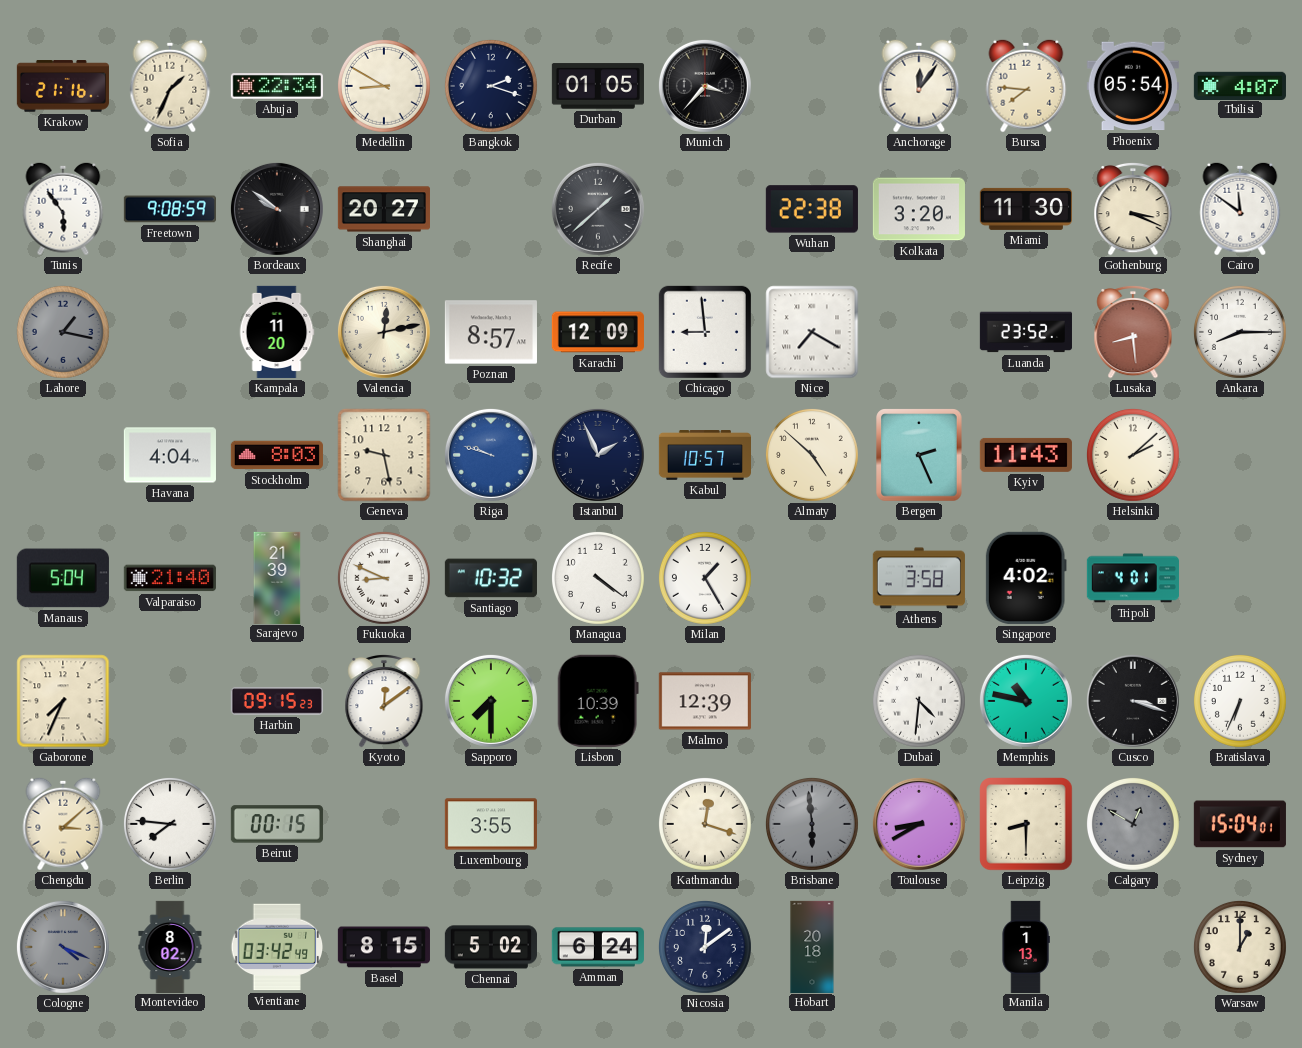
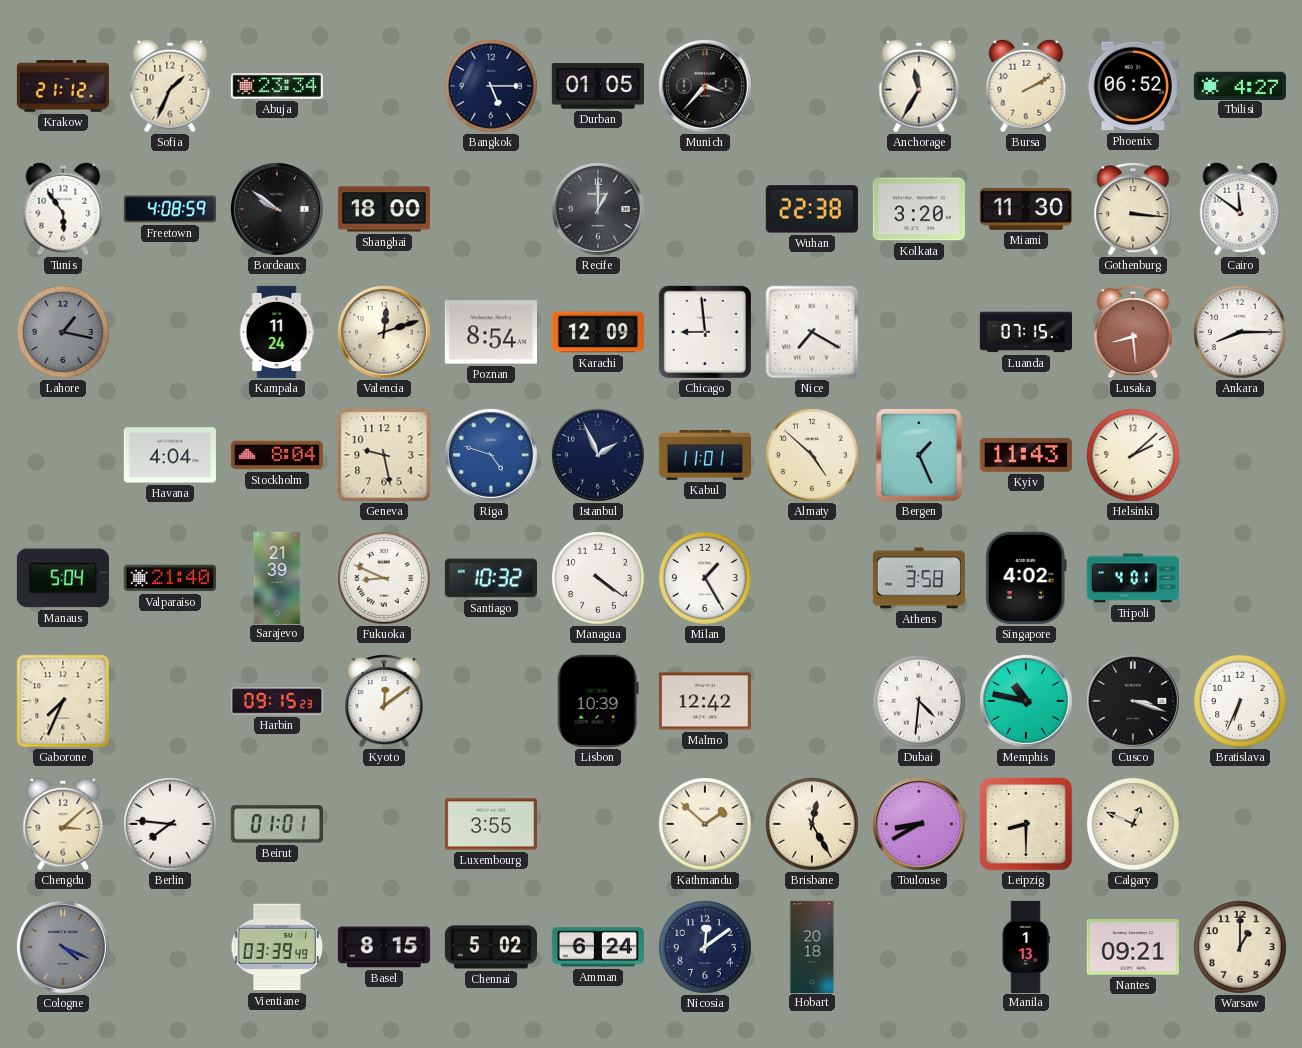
Krakow: 21:16 -> 21:12 (63, 86)
Abuja: 22:34 -> 23:34 (277, 86)
Medellin: 8:50 -> none (384, 86)
Bangkok: 2:18 -> 5:15 (491, 86)
Anchorage: 12:06 -> 11:35 (919, 86)
Bursa: 7:46 -> 2:10 (1026, 86)
Phoenix: 05:54 -> 06:52 (1133, 86)
Tbilisi: 4:07 -> 4:27 (1240, 85)
Freetown: 9:08 -> 4:08 (170, 209)
Shanghai: 20:27 -> 18:00 (384, 209)
Recife: 1:38 -> 1:00 (598, 209)
Gothenburg: 3:19 -> 3:16 (1133, 209)
Kampala: 11:20 -> 11:24 (277, 332)
Valencia: 12:13 -> 12:12 (384, 332)
Poznan: 8:57 -> 8:54 (491, 332)
Luanda: 23:52 -> 07:15 (1026, 332)
Stockholm: 8:03 -> 8:04 (277, 455)
Riga: 9:48 -> 4:48 (491, 455)
Kabul: 10:57 -> 11:01 (704, 455)
Bergen: 2:26 -> 1:26 (919, 455)
Sapporo: 7:30 -> none (491, 701)
Malmo: 12:39 -> 12:42 (705, 701)
Beirut: 00:15 -> 01:01 (277, 824)
Kathmandu: 12:18 -> 1:52 (705, 824)
Brisbane: 5:59 -> 12:25 (812, 824)
Brisbane dial: grey -> cream (812, 824)
Calgary: 12:50 -> 12:49 (1133, 824)
Calgary dial: grey -> cream (1133, 824)
Sydney: 15:04 -> none (1240, 824)
Montevideo: 8:02 -> none (170, 946)
Vientiane: 03:42 -> 03:39 (277, 947)
Nantes: none -> 09:21 (1133, 947)
